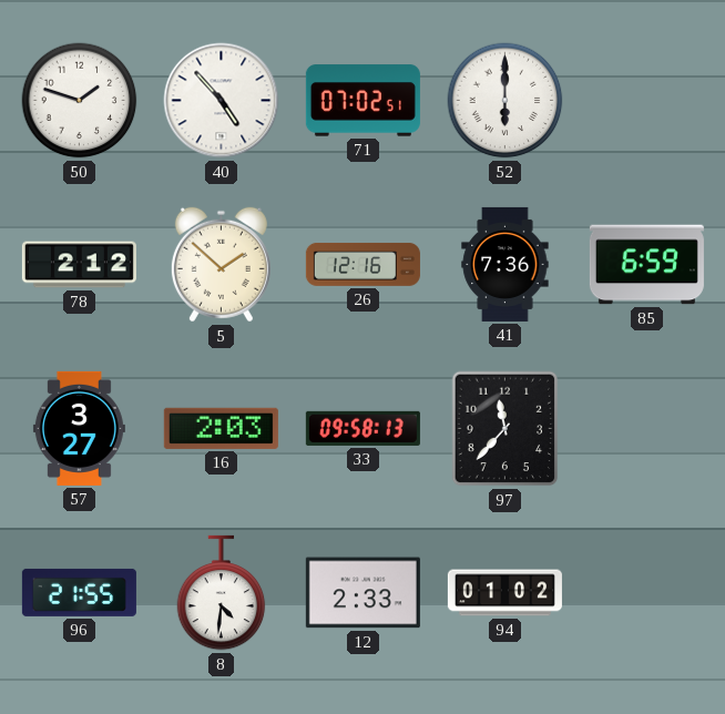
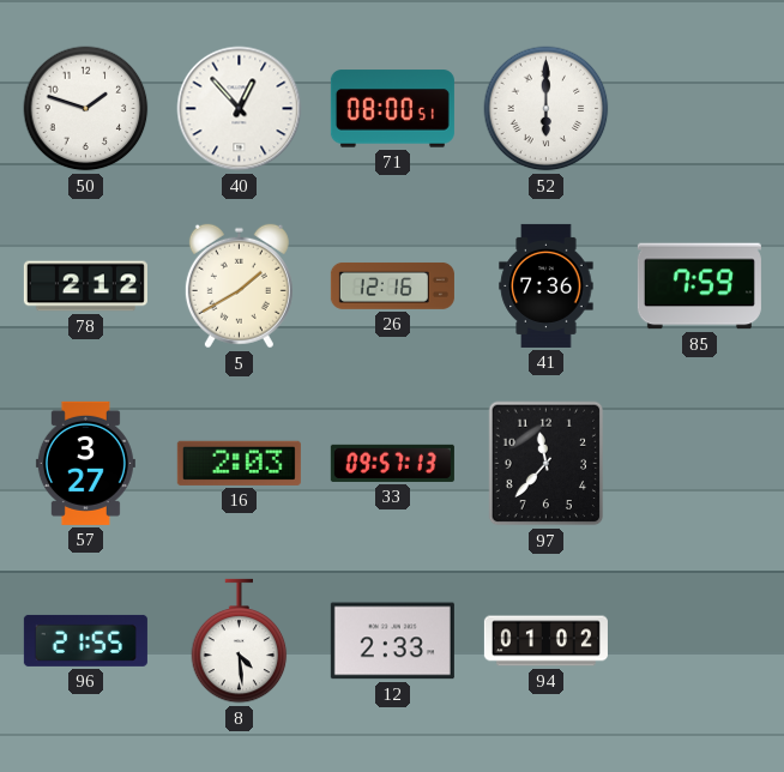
40: 4:53 -> 12:53 (240, 109)
71: 07:02 -> 08:00 (392, 109)
5: 1:52 -> 1:40 (239, 287)
85: 6:59 -> 7:59 (699, 287)
33: 09:58 -> 09:57 (392, 463)
8: 4:31 -> 4:29 (240, 641)
